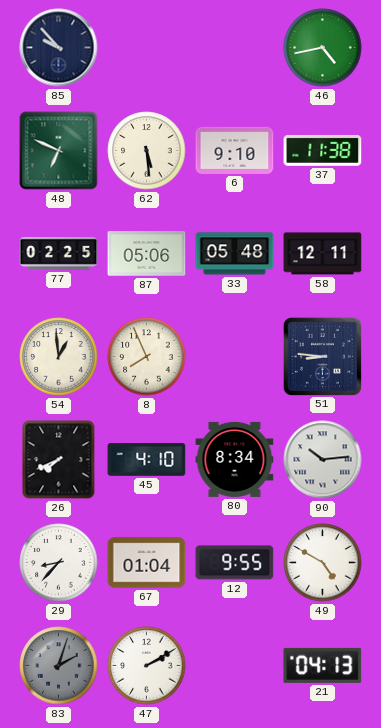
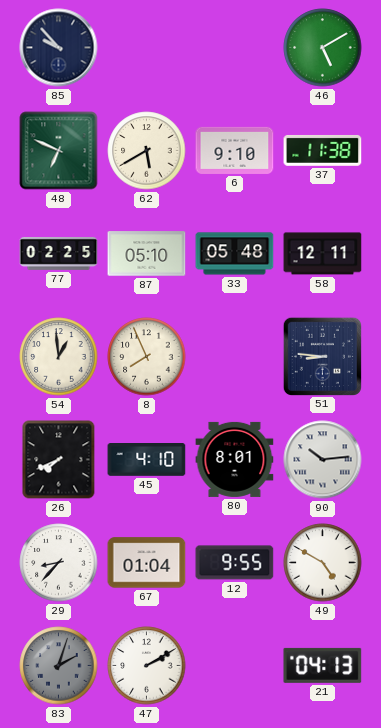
46: 4:43 -> 5:10 (323, 48)
62: 5:29 -> 5:40 (147, 151)
87: 05:06 -> 05:10 (147, 254)
80: 8:34 -> 8:01 (235, 459)
